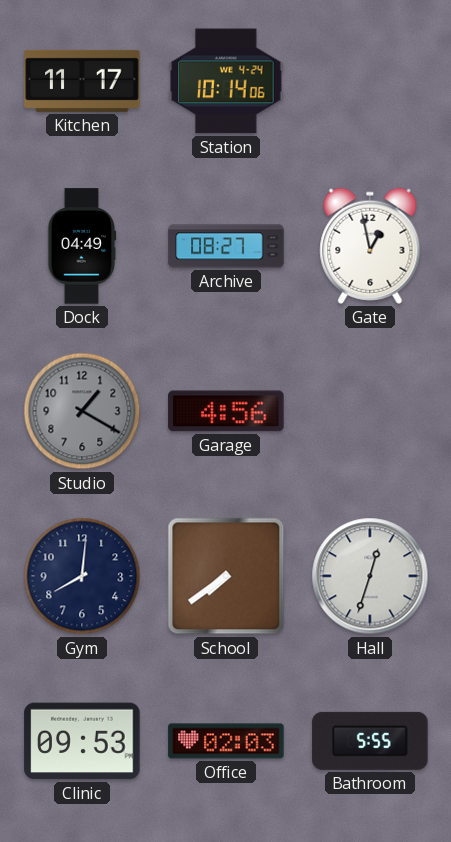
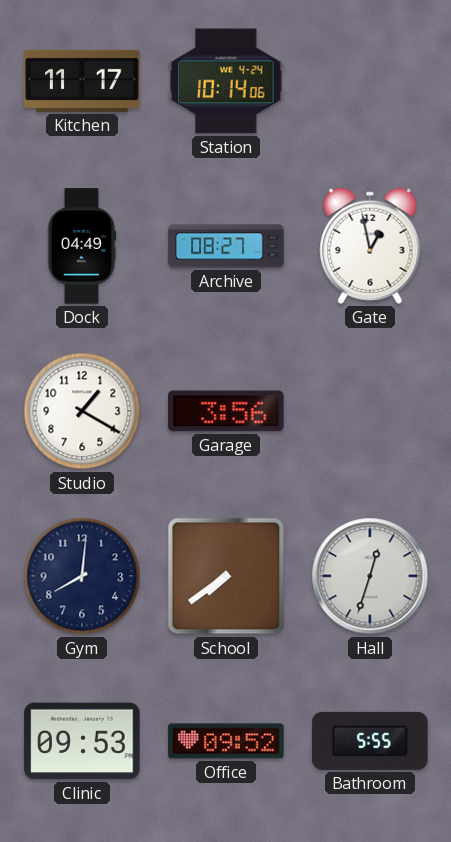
Studio dial: grey -> white (82, 411)
Garage: 4:56 -> 3:56 (226, 411)
Office: 02:03 -> 09:52 (226, 741)
